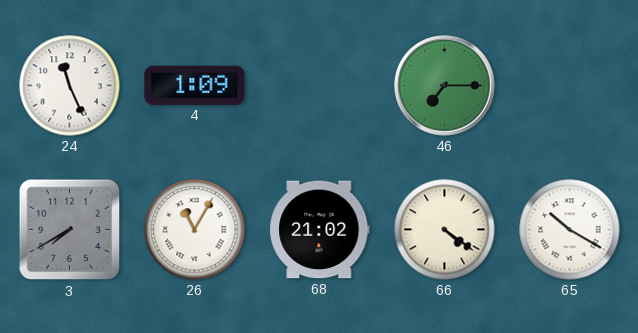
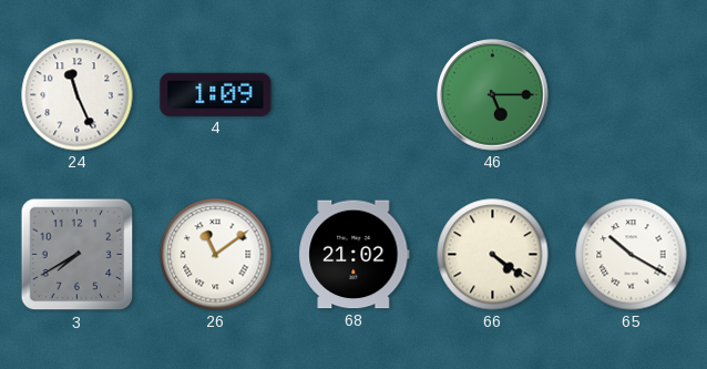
46: 7:15 -> 5:15 (493, 95)
26: 11:05 -> 11:09 (216, 255)
